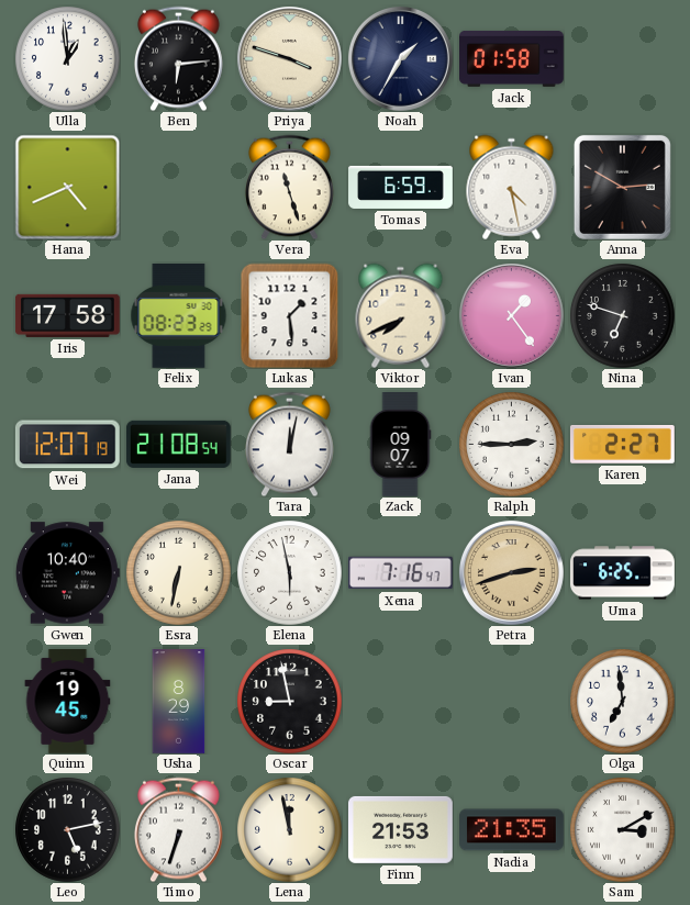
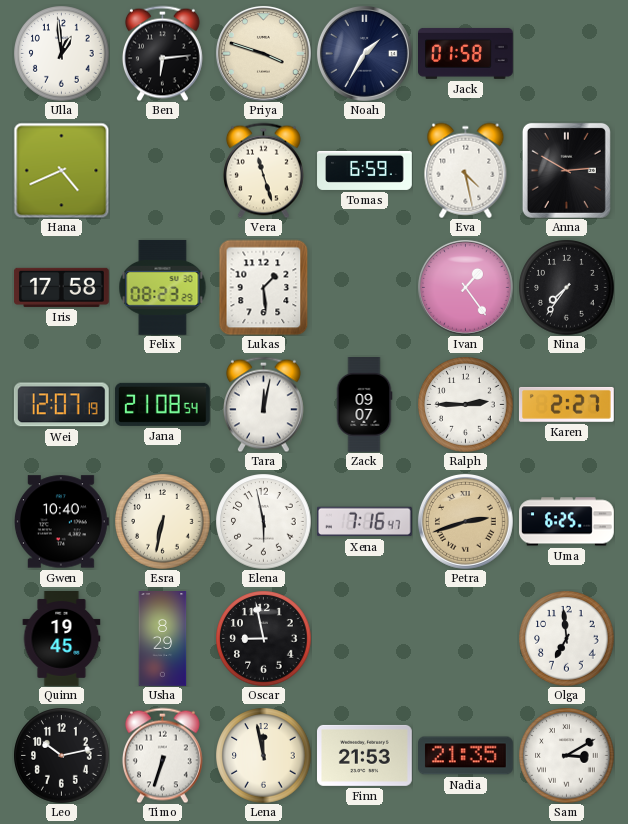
Viktor: 7:41 -> none (401, 315)
Nina: 6:48 -> 7:36 (566, 287)
Leo: 5:13 -> 10:13 (61, 755)
